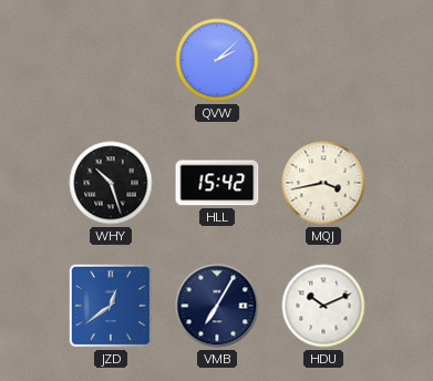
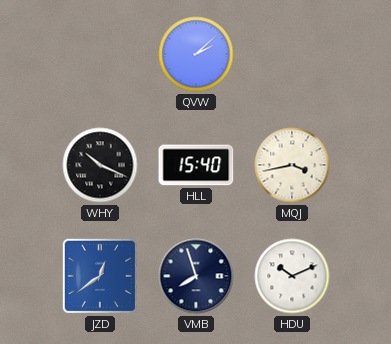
WHY: 10:27 -> 10:19 (100, 165)
HLL: 15:42 -> 15:40 (196, 165)
VMB: 7:05 -> 7:57 (196, 276)
